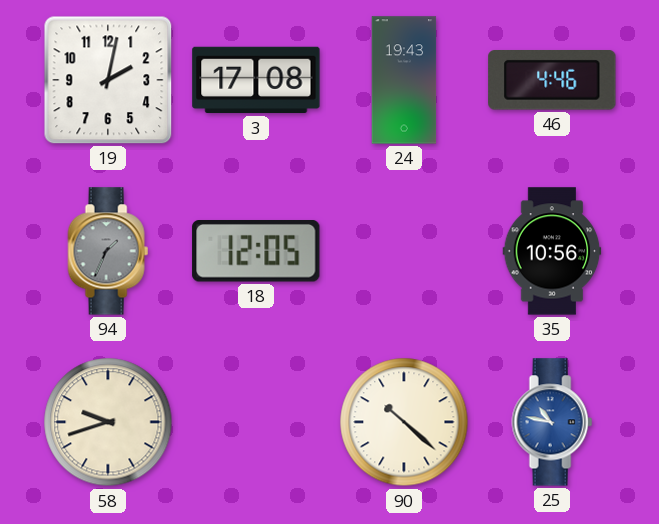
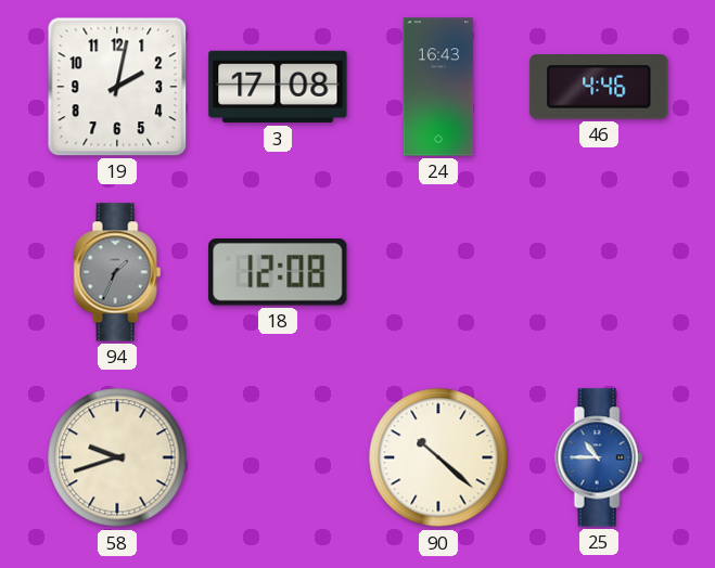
24: 19:43 -> 16:43 (438, 87)
18: 12:05 -> 12:08 (278, 273)
35: 10:56 -> none (552, 251)
25: 10:47 -> 10:45 (599, 457)
